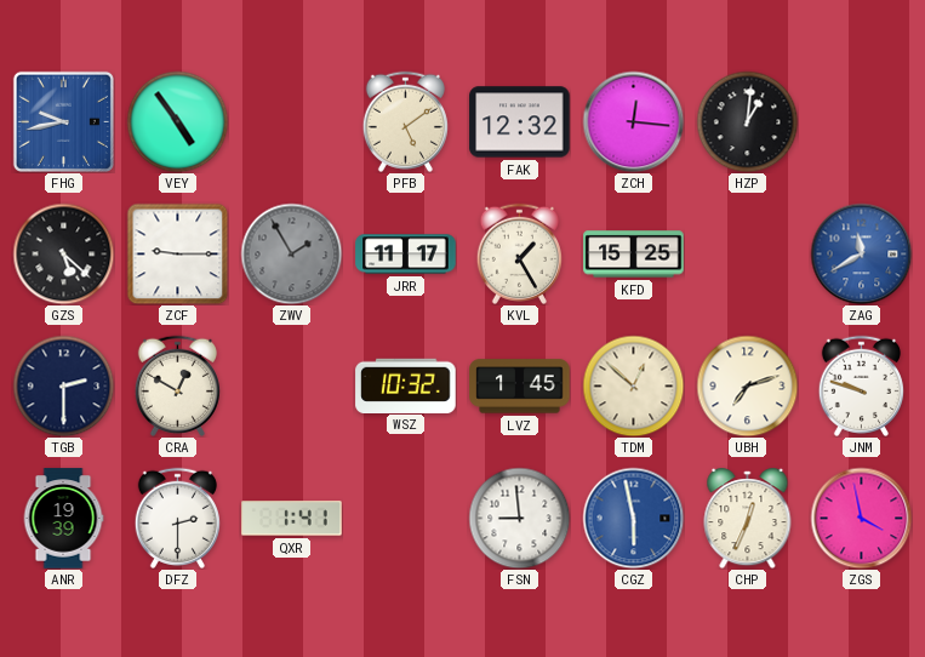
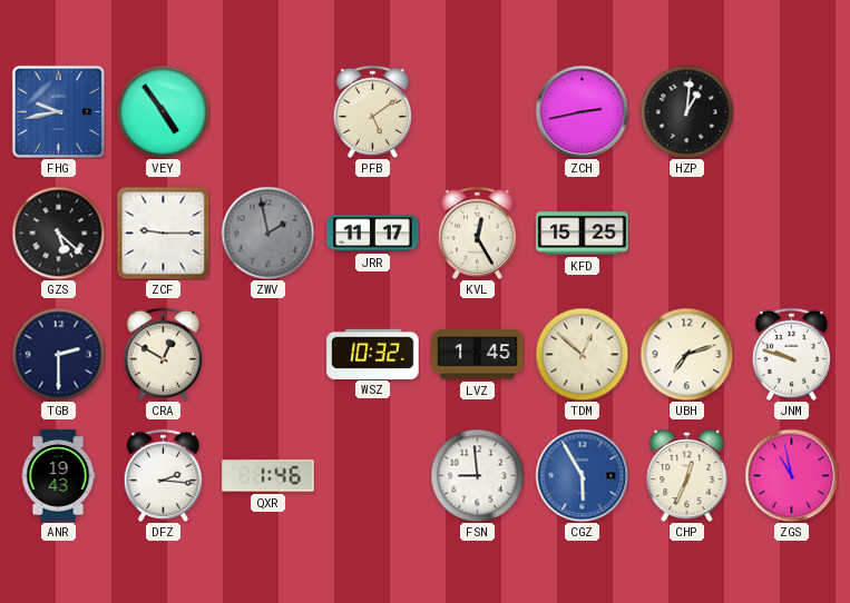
FAK: 12:32 -> none (520, 122)
ZCH: 12:16 -> 2:43 (582, 111)
ZWV: 1:55 -> 1:58 (267, 233)
KVL: 1:25 -> 12:25 (477, 233)
ZAG: 11:40 -> none (861, 253)
ANR: 19:39 -> 19:43 (58, 476)
DFZ: 2:30 -> 2:16 (163, 475)
QXR: 1:41 -> 1:46 (268, 476)
CGZ: 5:58 -> 5:55 (582, 475)
ZGS: 3:58 -> 10:58 (791, 475)
